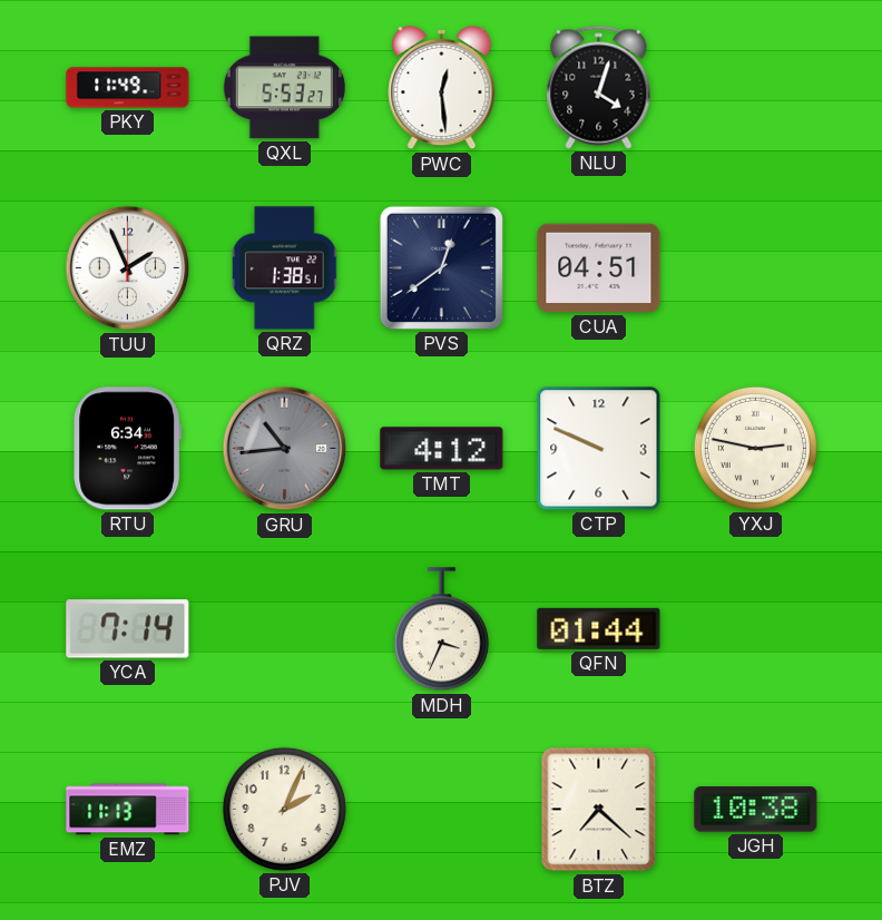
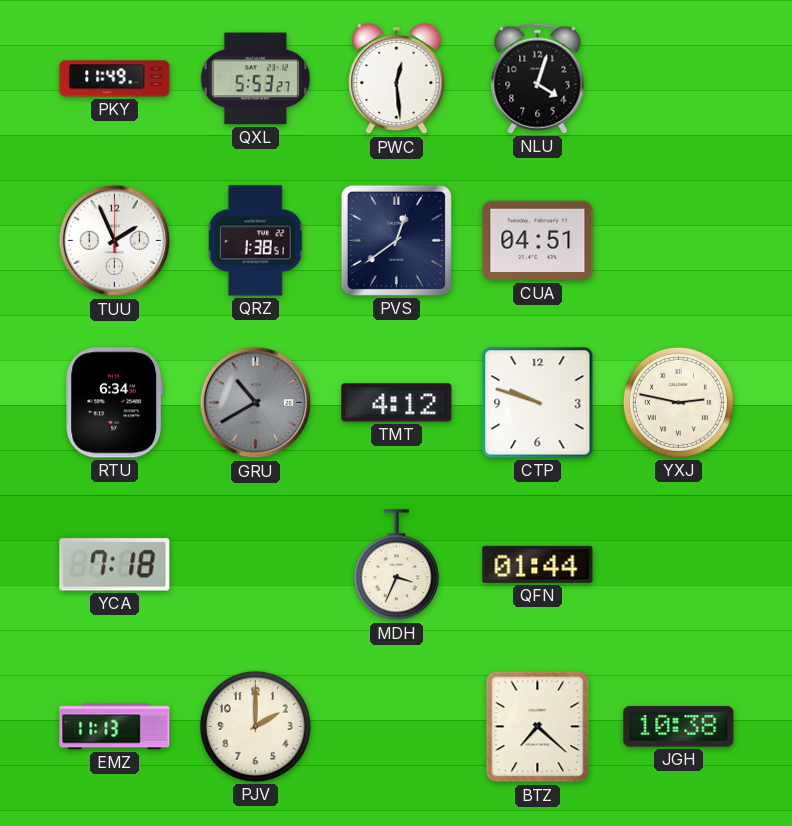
GRU: 10:44 -> 10:40 (256, 403)
CTP: 9:49 -> 9:48 (538, 403)
YCA: 7:14 -> 7:18 (115, 565)
PJV: 2:04 -> 2:00 (255, 726)
